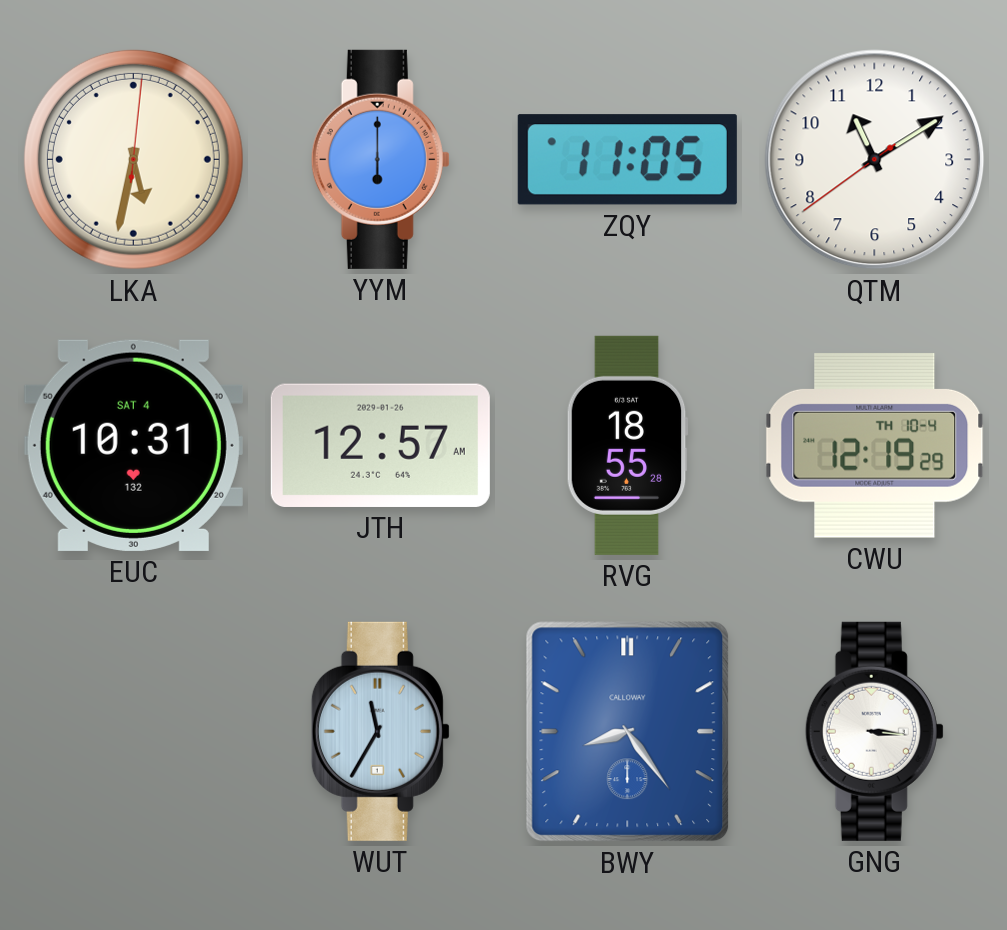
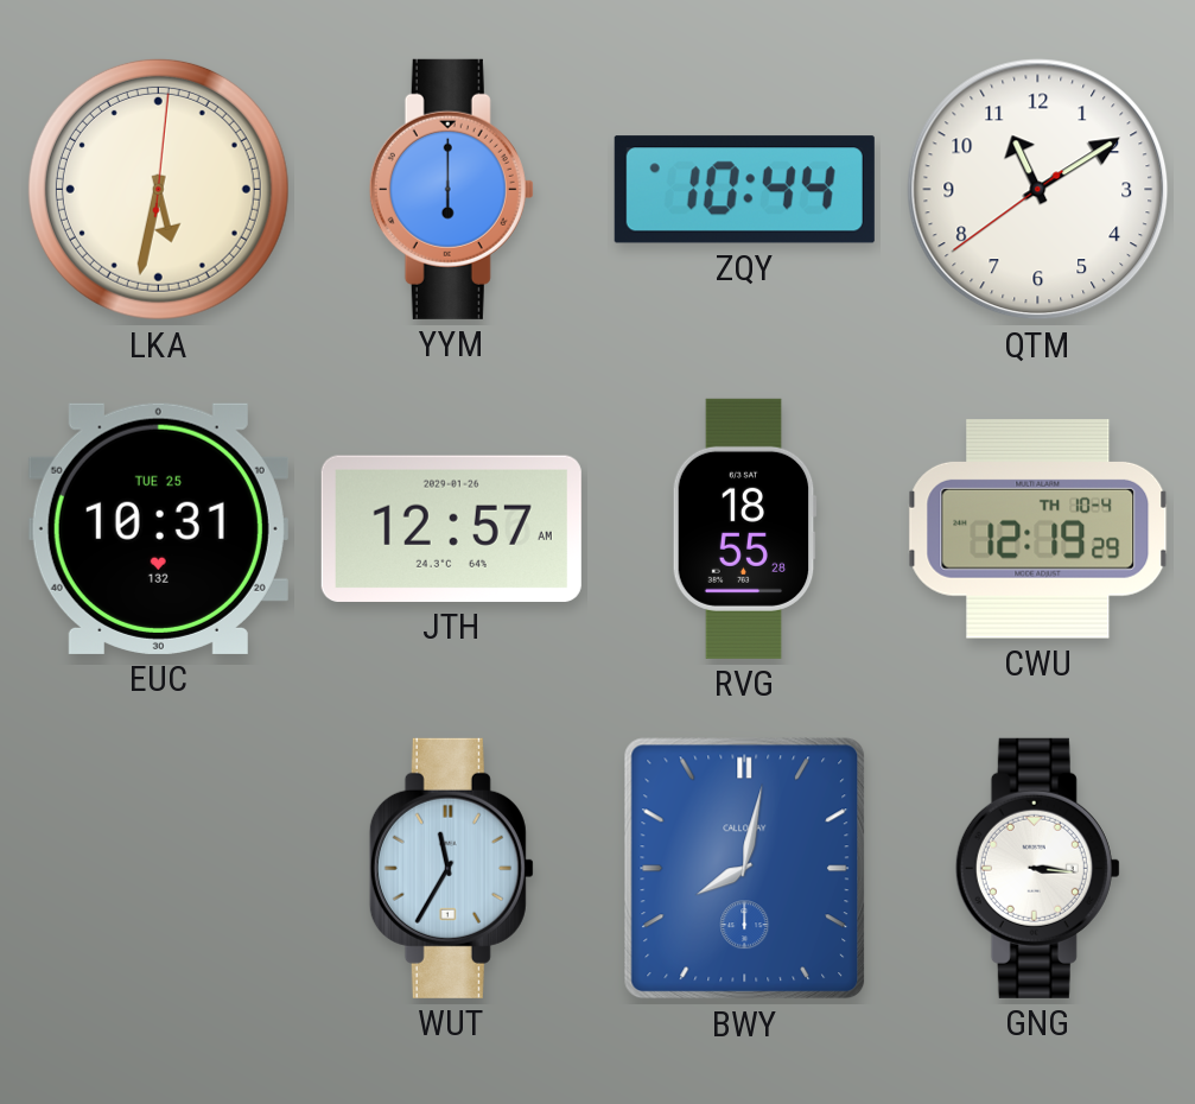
ZQY: 11:05 -> 10:44 (744, 190)
EUC date: SAT 4 -> TUE 25 (158, 528)
BWY: 8:24 -> 8:02 (745, 869)
